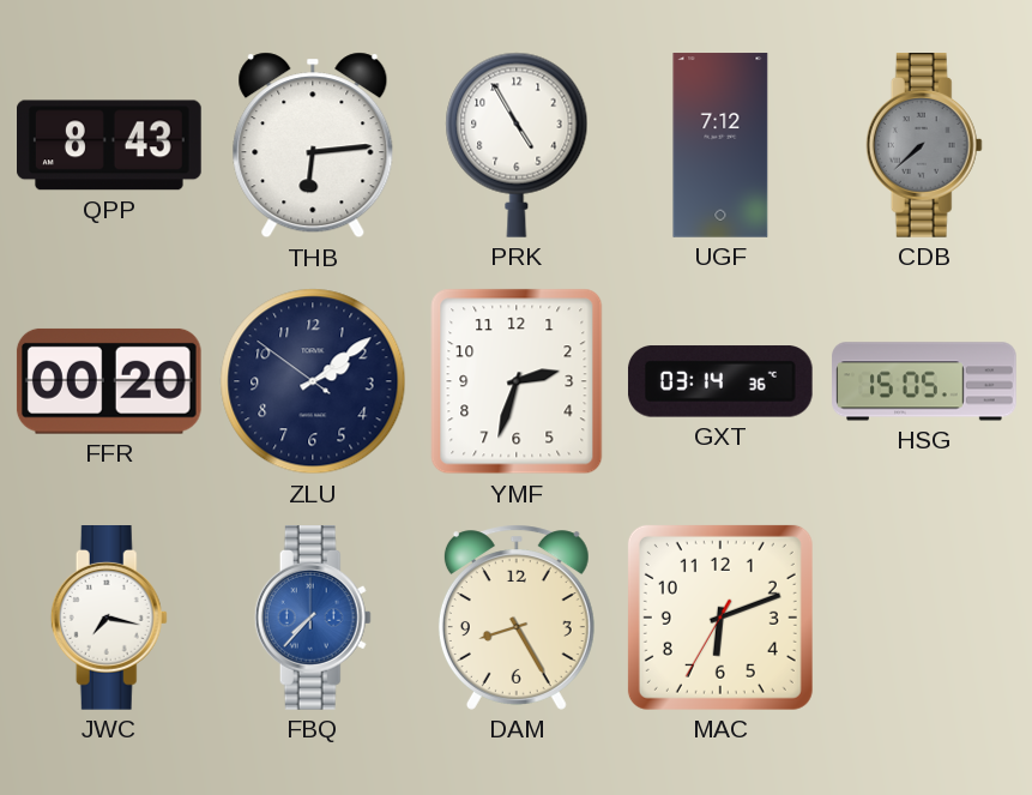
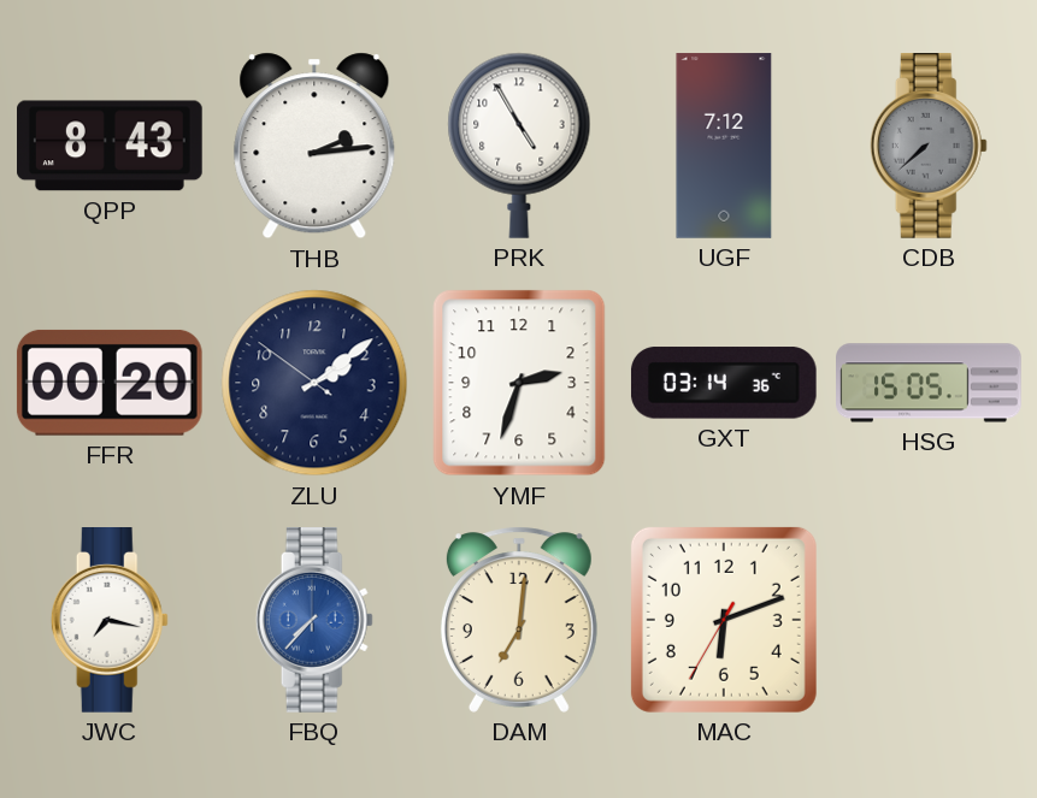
THB: 6:14 -> 2:14 (314, 146)
DAM: 8:25 -> 7:01 (519, 620)
